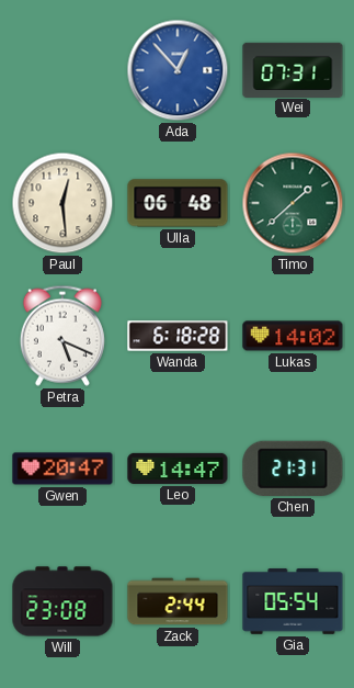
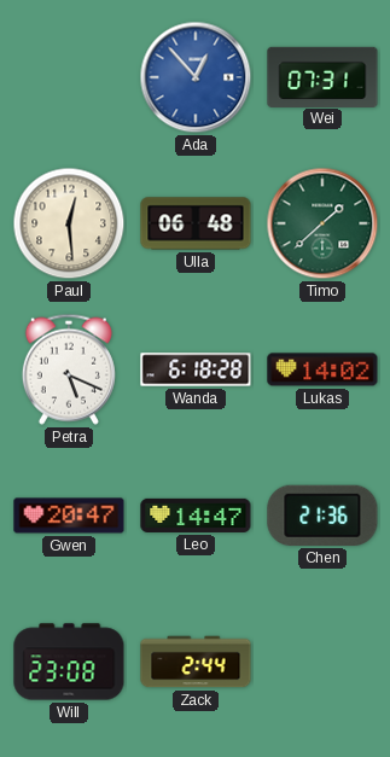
Chen: 21:31 -> 21:36 (322, 516)
Gia: 05:54 -> none (293, 601)
